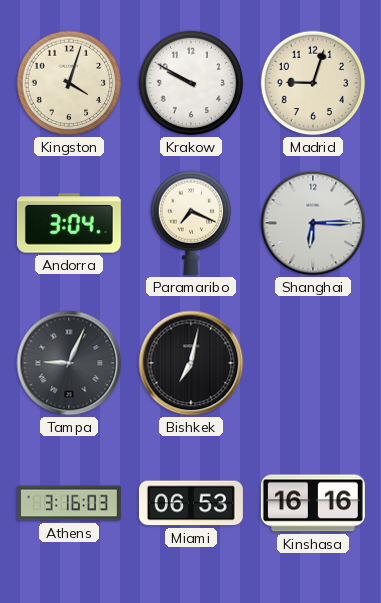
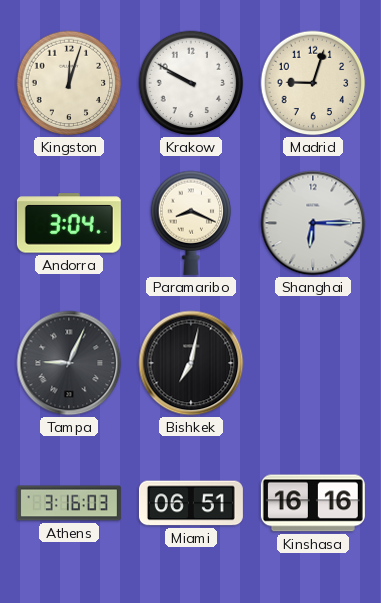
Kingston: 4:03 -> 12:03 (69, 83)
Paramaribo: 7:19 -> 8:19 (191, 223)
Miami: 06:53 -> 06:51 (191, 503)
